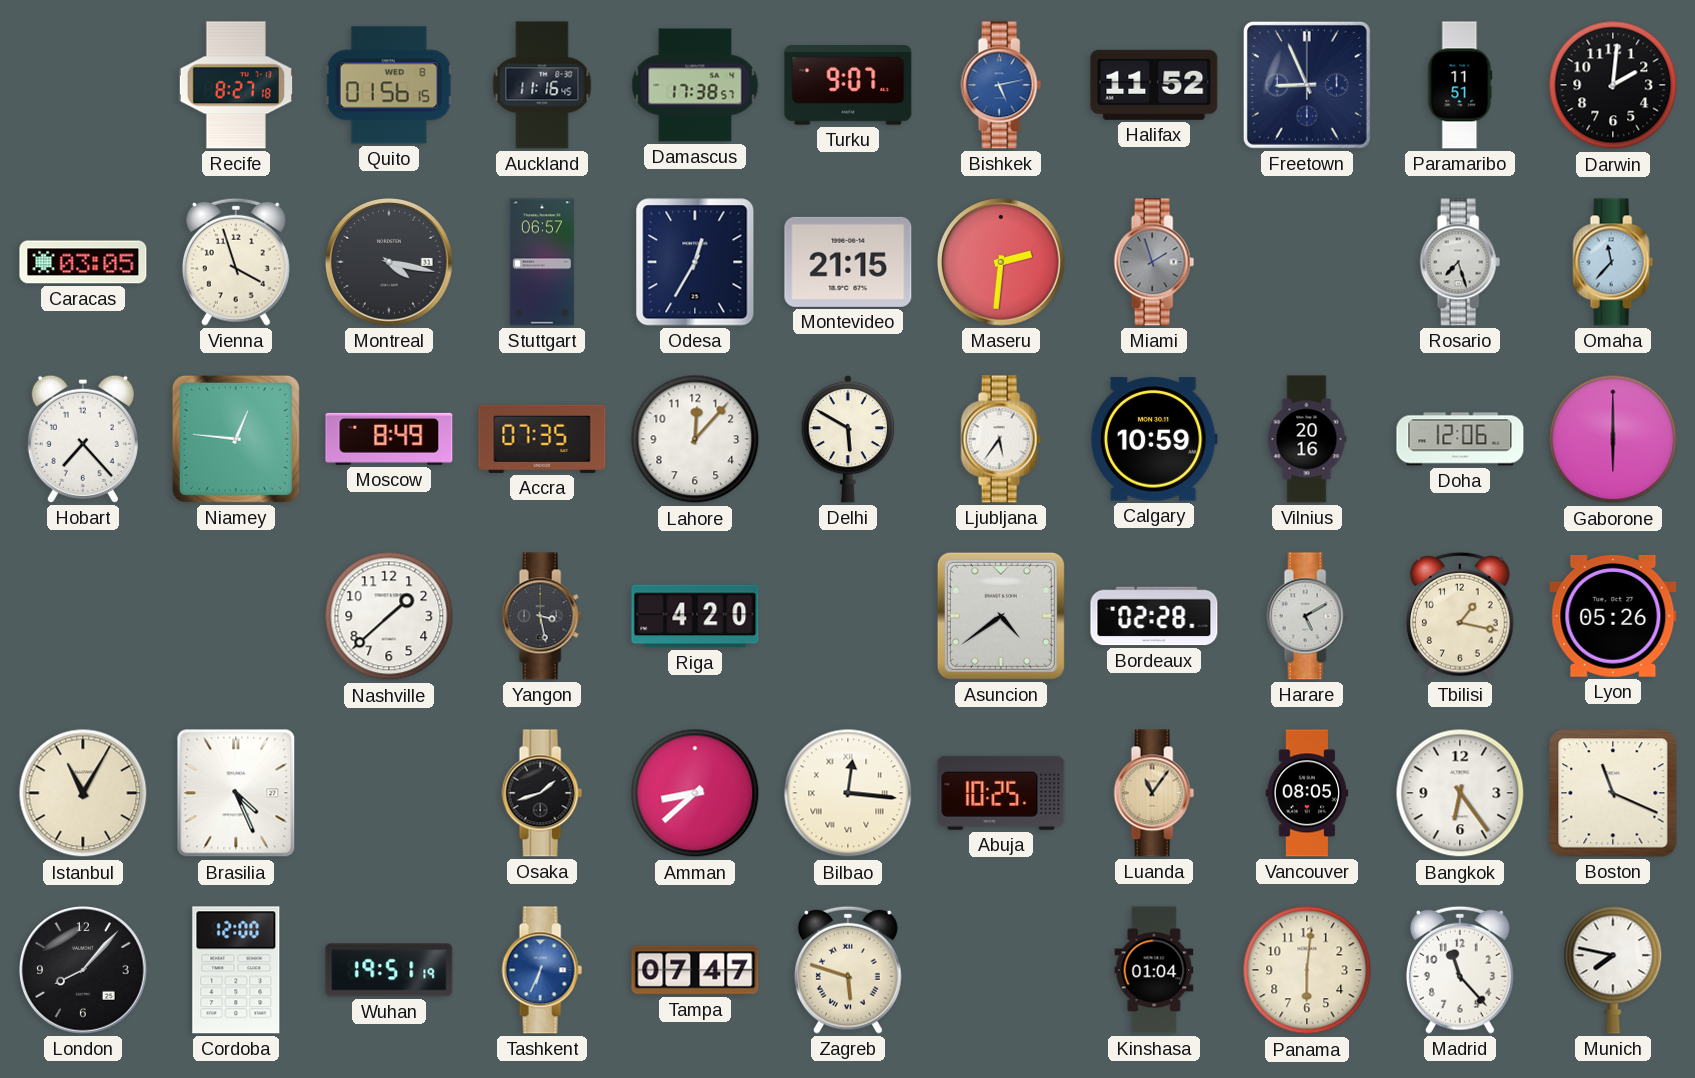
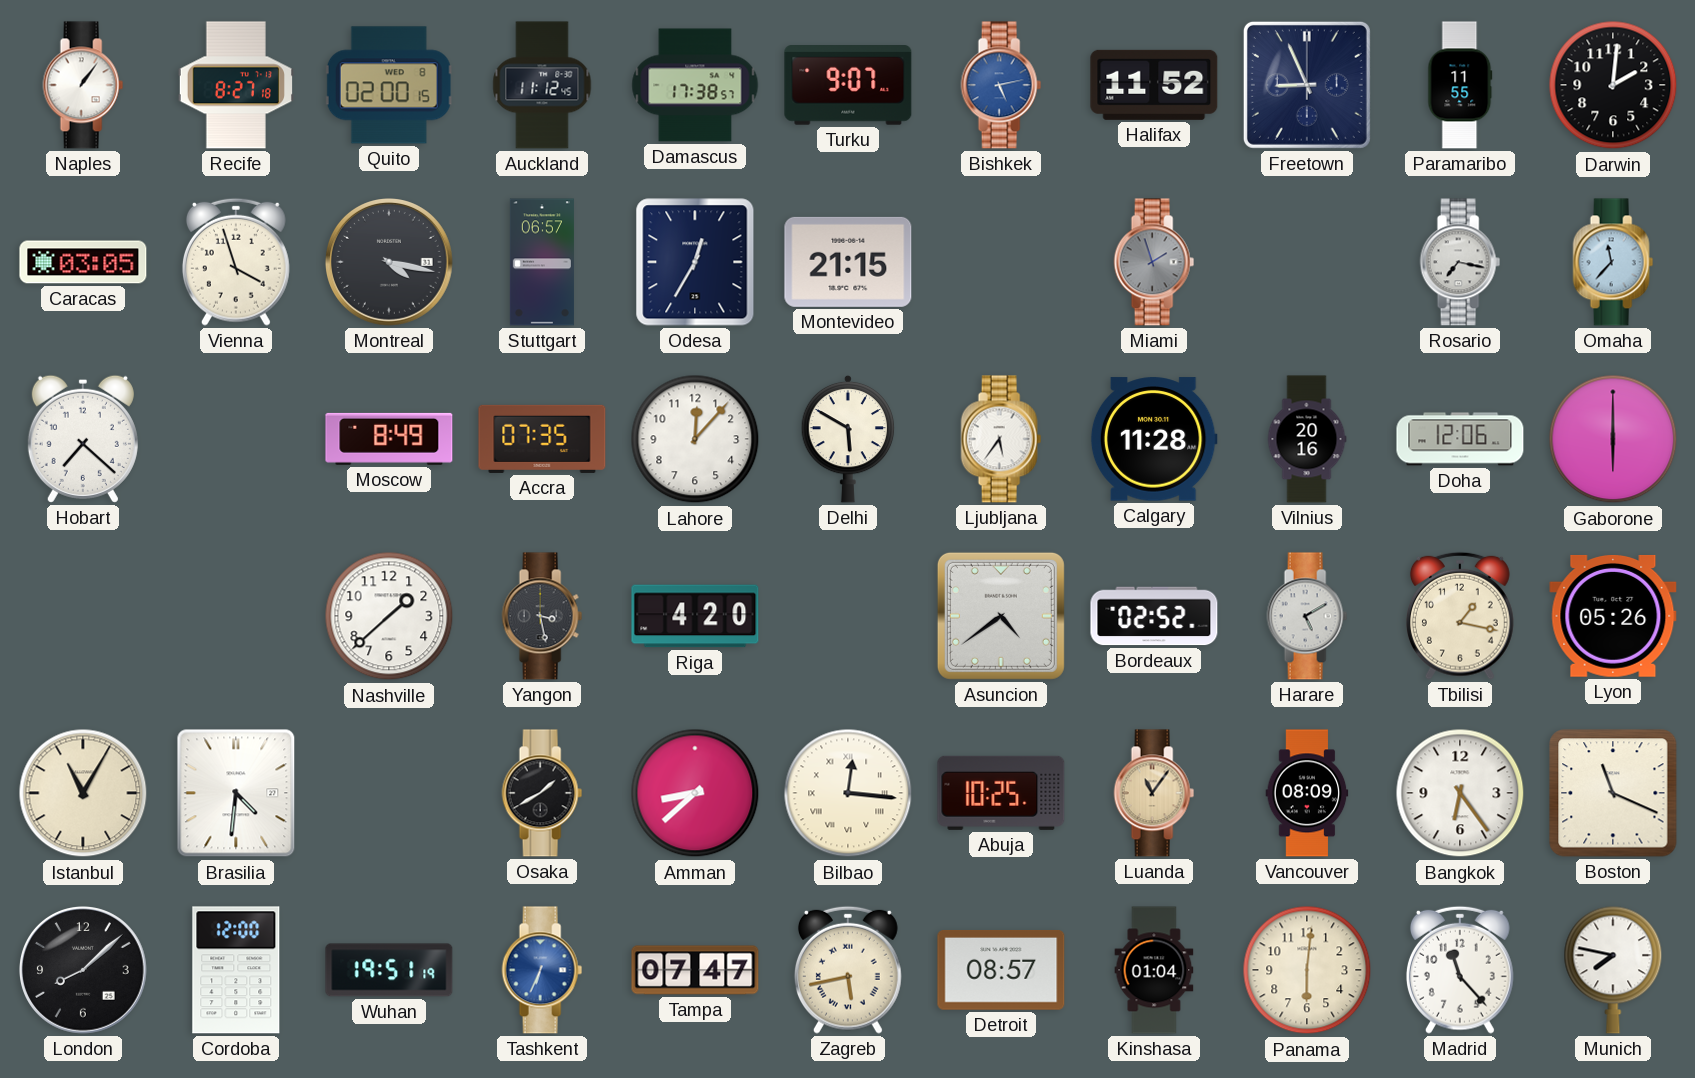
Naples: none -> 1:06 (83, 85)
Quito: 01:56 -> 02:00 (389, 85)
Auckland: 11:16 -> 11:12 (542, 85)
Paramaribo: 11:51 -> 11:55 (1460, 85)
Maseru: 2:31 -> none (1002, 263)
Rosario: 7:27 -> 7:17 (1460, 262)
Hobart: 7:23 -> 7:22 (83, 439)
Niamey: 12:46 -> none (236, 439)
Calgary: 10:59 -> 11:28 (1154, 439)
Bordeaux: 02:28 -> 02:52 (1154, 616)
Brasilia: 4:26 -> 4:31 (236, 793)
Osaka: 1:42 -> 1:40 (542, 793)
Vancouver: 08:05 -> 08:09 (1307, 793)
London: 8:07 -> 8:08 (84, 971)
Zagreb: 5:48 -> 5:43 (848, 970)
Detroit: none -> 08:57 (1001, 970)
